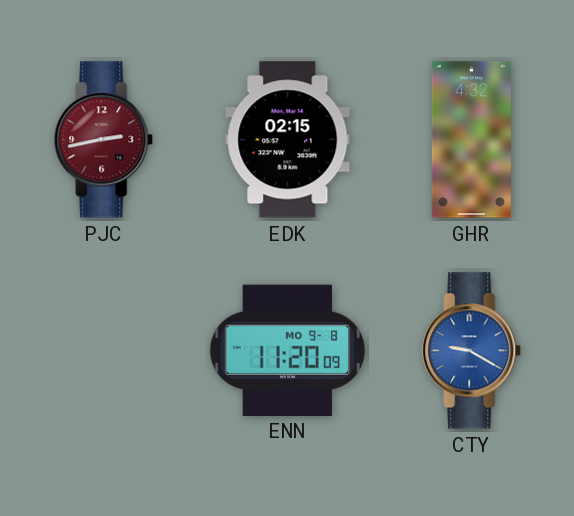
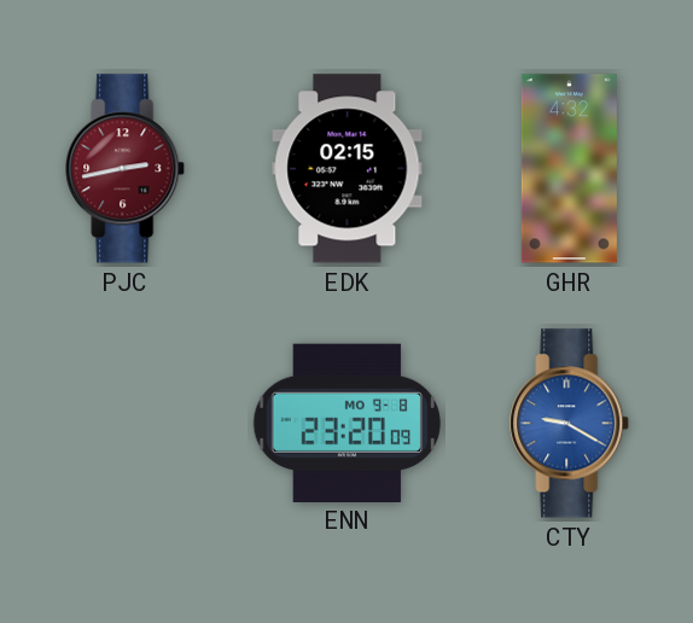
ENN: 11:20 -> 23:20 (348, 423)
